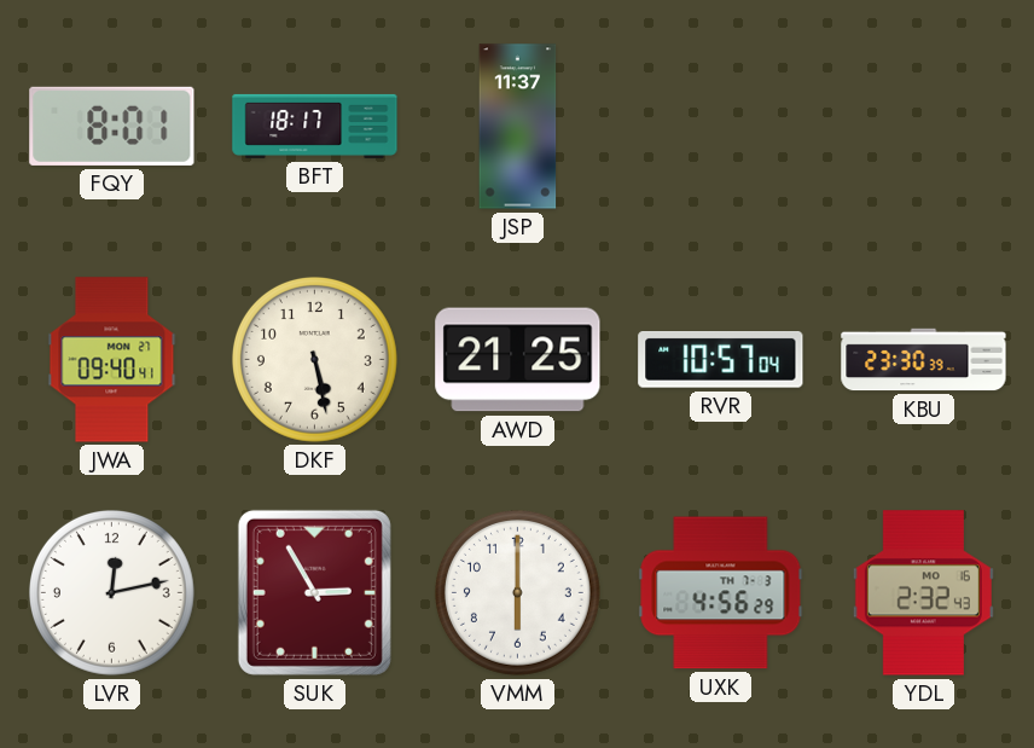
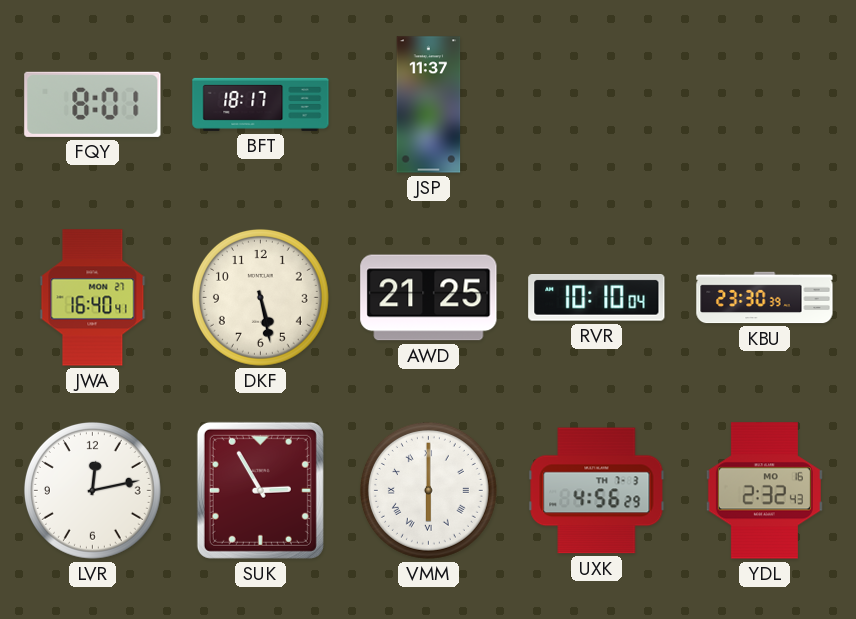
JWA: 09:40 -> 16:40 (93, 298)
RVR: 10:57 -> 10:10 (597, 298)
VMM numerals: Arabic -> Roman (428, 490)
